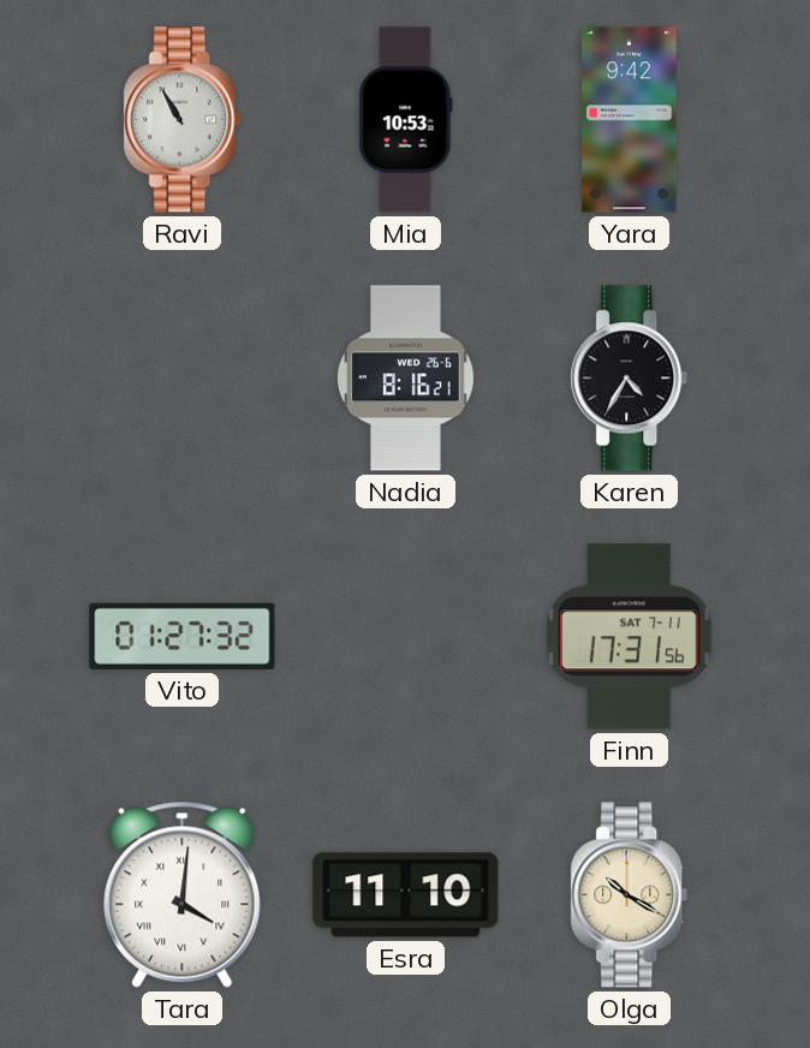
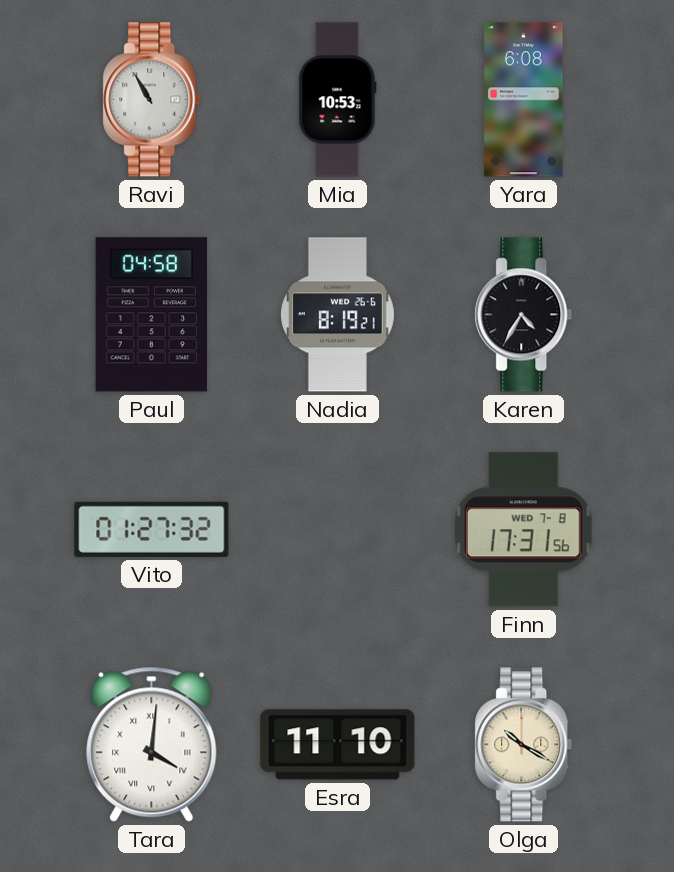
Yara: 9:42 -> 6:08 (524, 100)
Paul: none -> 04:58 (152, 315)
Nadia: 8:16 -> 8:19 (338, 315)
Finn date: SAT 7-11 -> WED 7-8 (524, 530)
